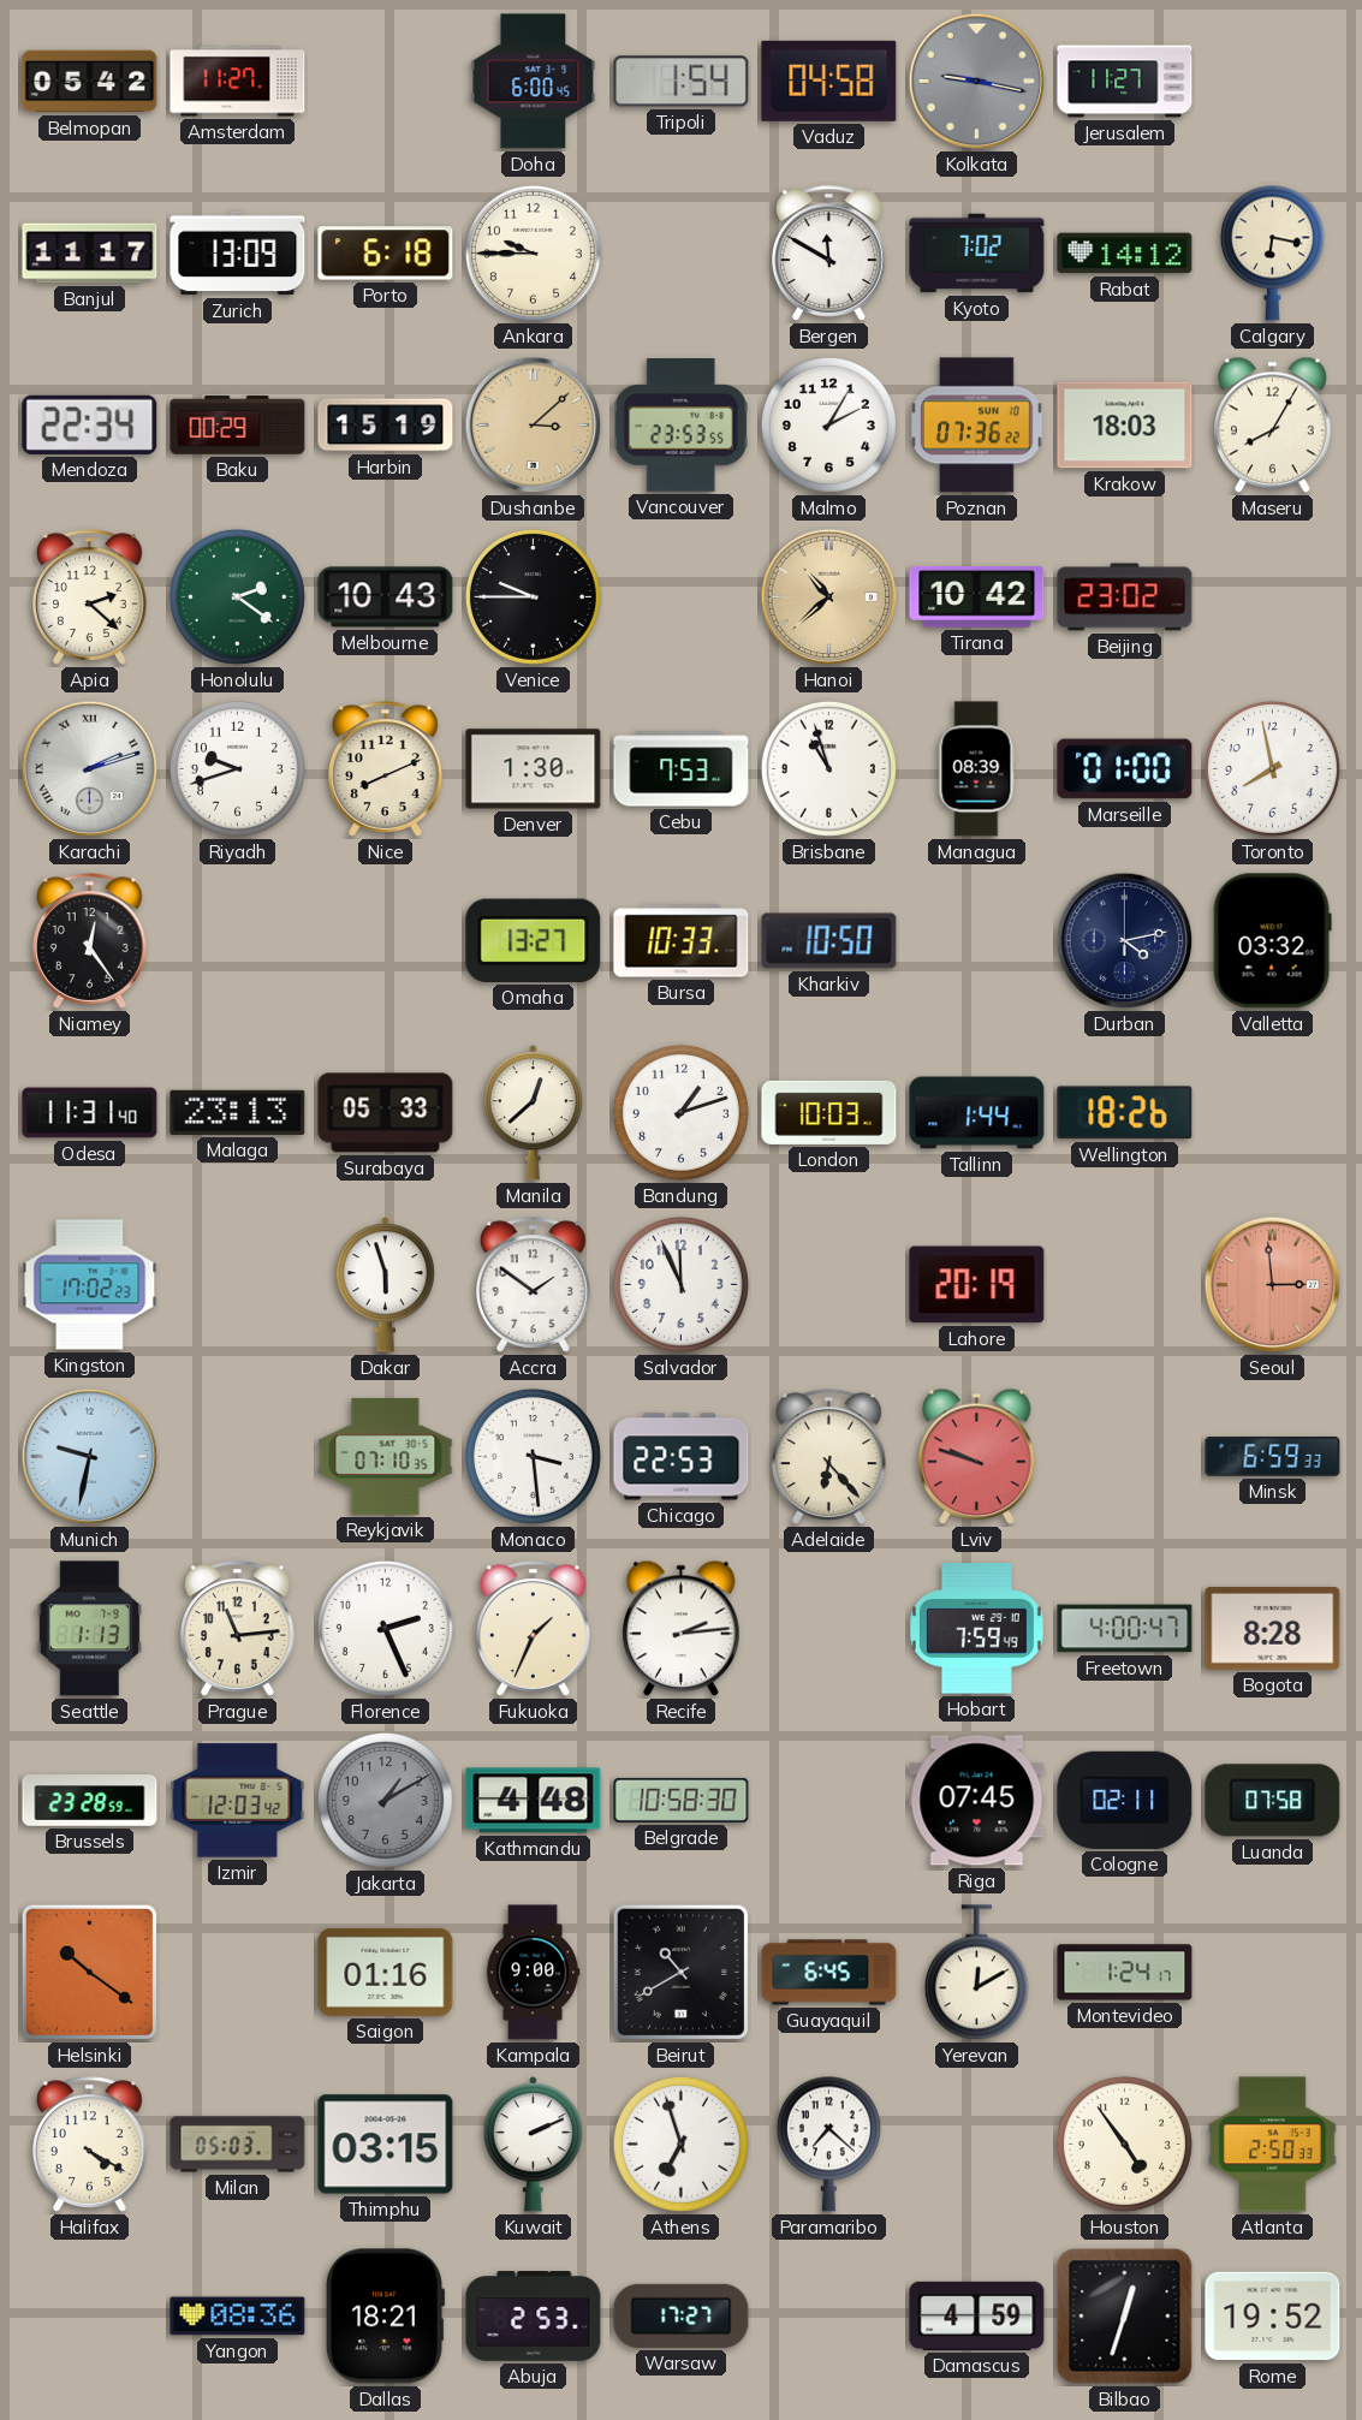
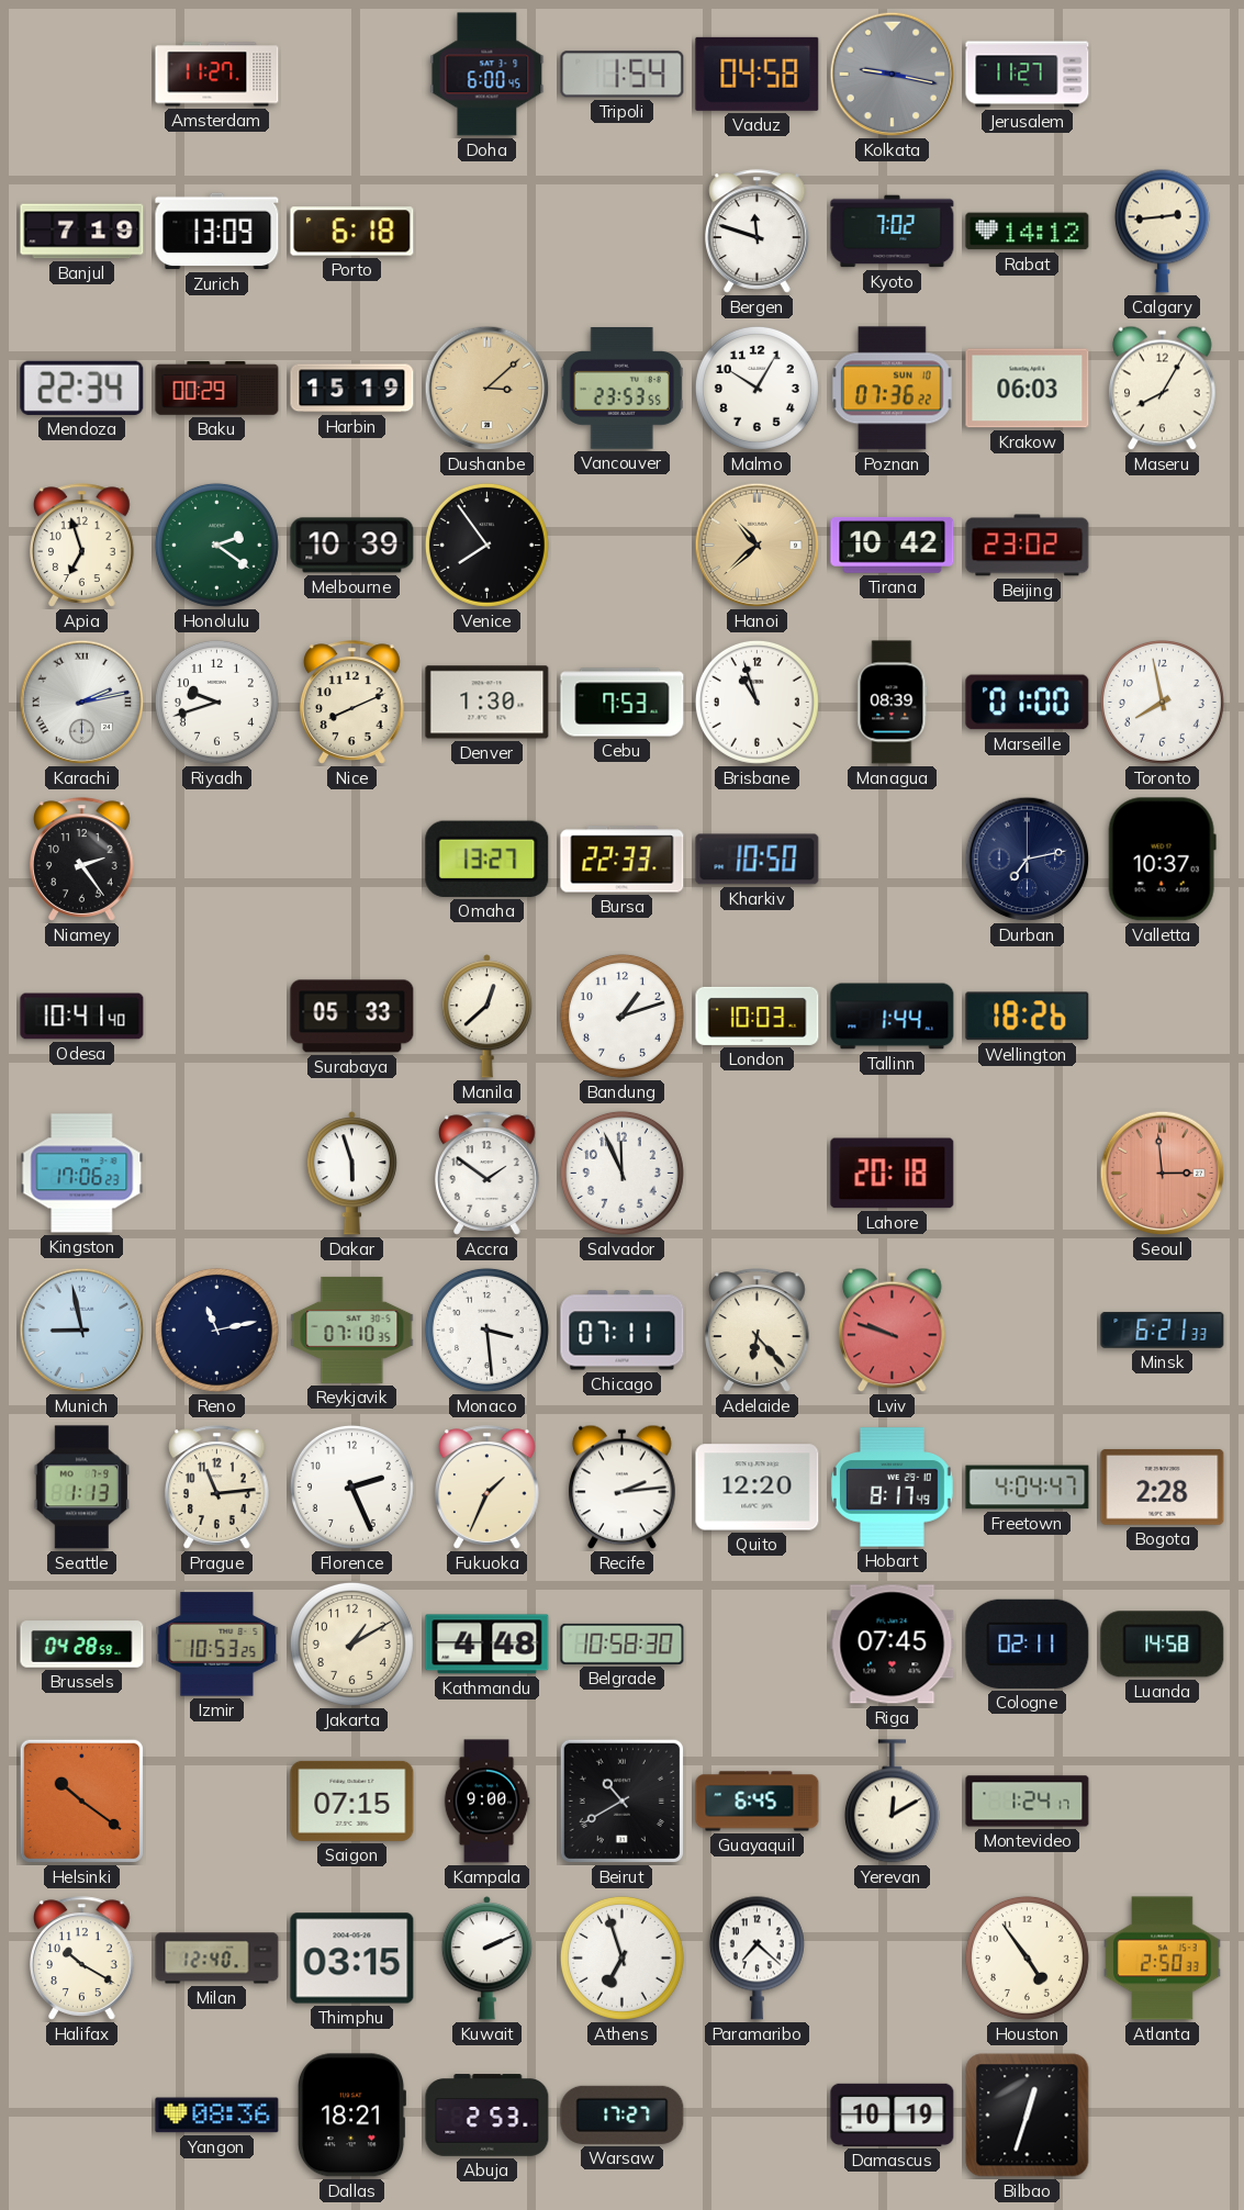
Belmopan: 05:42 -> none (90, 82)
Banjul: 11:17 -> 7:19 (82, 232)
Ankara: 9:45 -> none (533, 252)
Bergen: 11:50 -> 11:48 (758, 232)
Calgary: 6:17 -> 2:44 (1162, 231)
Malmo: 2:05 -> 10:05 (757, 388)
Krakow: 18:03 -> 06:03 (1028, 389)
Apia: 2:22 -> 6:57 (82, 546)
Melbourne: 10:43 -> 10:39 (352, 546)
Venice: 9:45 -> 7:54 (486, 545)
Karachi: 2:12 -> 2:13 (82, 703)
Niamey: 12:24 -> 2:24 (82, 860)
Bursa: 10:33 -> 22:33 (623, 860)
Durban: 4:13 -> 7:13 (1028, 860)
Valletta: 03:32 -> 10:37 (1162, 860)
Odesa: 11:31 -> 10:41 (82, 1017)
Malaga: 23:13 -> none (238, 1112)
Kingston: 17:02 -> 17:06 (82, 1174)
Lahore: 20:19 -> 20:18 (893, 1174)
Munich: 9:32 -> 8:58 (82, 1331)
Reno: none -> 11:13 (216, 1330)
Chicago: 22:53 -> 07:11 (623, 1331)
Minsk: 6:59 -> 6:21 (1163, 1330)
Quito: none -> 12:20 (758, 1488)
Hobart: 7:59 -> 8:17 (892, 1488)
Freetown: 4:00 -> 4:04 (1028, 1488)
Bogota: 8:28 -> 2:28 (1163, 1487)
Brussels: 23:28 -> 04:28 (82, 1645)
Izmir: 12:03 -> 10:53 (217, 1645)
Jakarta dial: grey -> cream (351, 1644)
Luanda: 07:58 -> 14:58 (1163, 1645)
Saigon: 01:16 -> 07:15 (352, 1800)
Halifax: 4:20 -> 10:20 (82, 1959)
Milan: 05:03 -> 12:40 (217, 1959)
Damascus: 4:59 -> 10:19 (893, 2114)
Rome: 19:52 -> none (1273, 2317)
